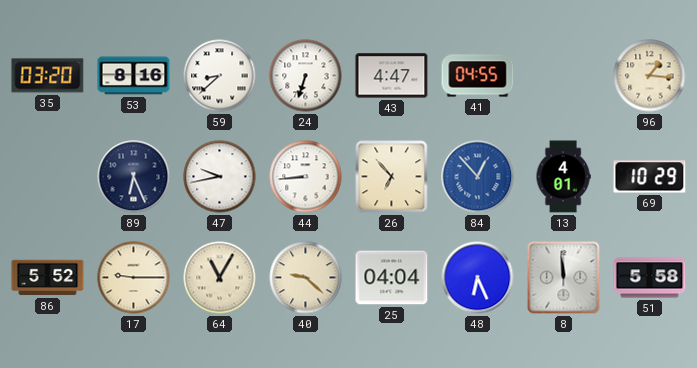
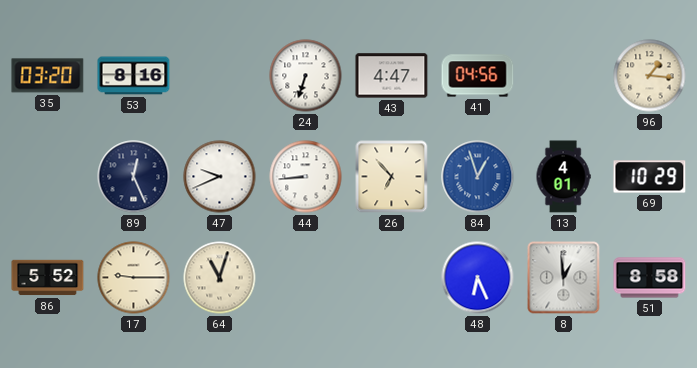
59: 8:38 -> none (220, 76)
41: 04:55 -> 04:56 (478, 76)
89: 6:26 -> 12:26 (134, 177)
47: 9:43 -> 9:41 (220, 177)
84: 12:53 -> 12:57 (478, 177)
64: 11:05 -> 11:03 (220, 278)
40: 9:22 -> none (306, 278)
25: 04:04 -> none (392, 278)
8: 11:59 -> 12:59 (564, 278)
51: 5:58 -> 8:58 (650, 278)
